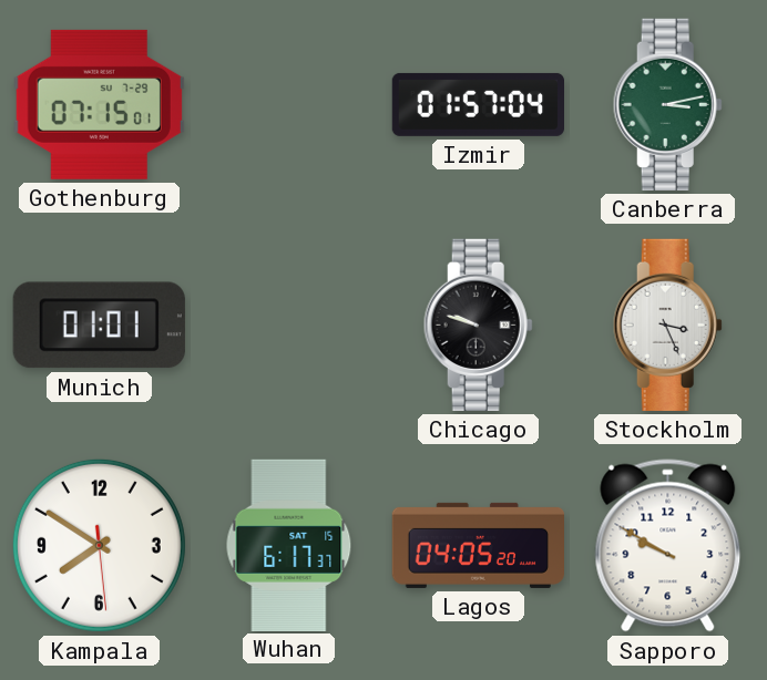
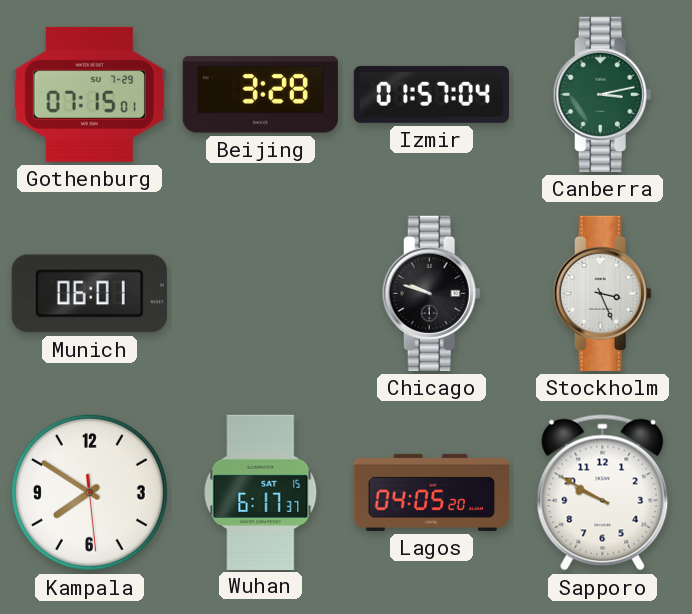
Beijing: none -> 3:28 (260, 95)
Munich: 01:01 -> 06:01 (89, 294)
